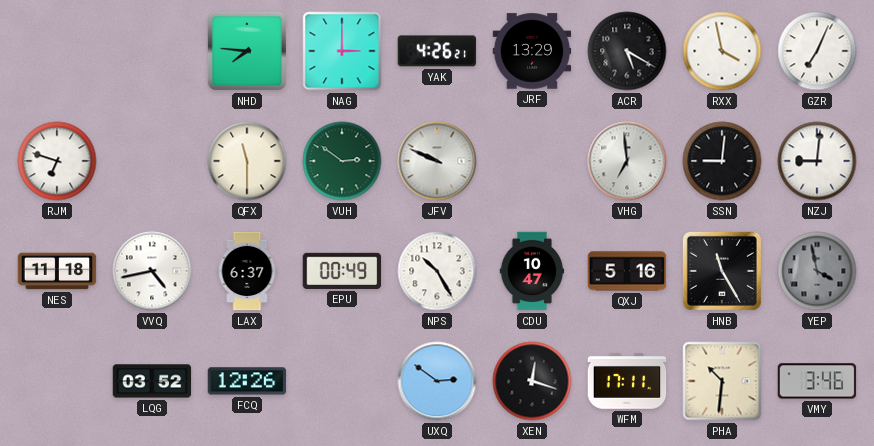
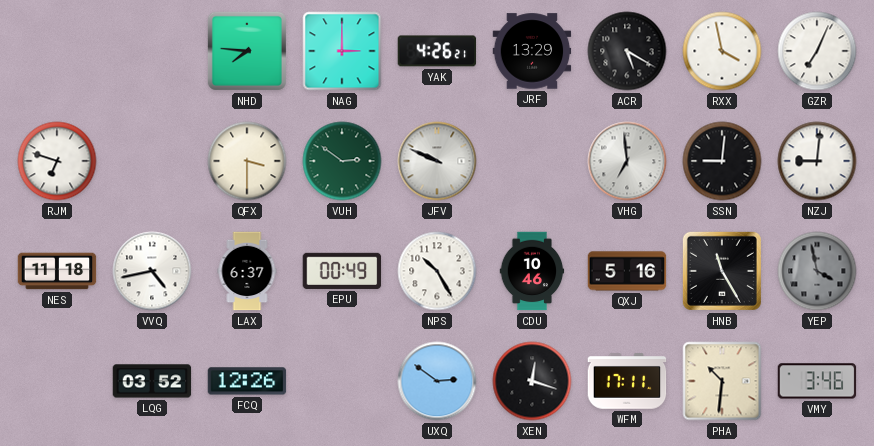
QFX: 11:30 -> 3:30 (247, 161)
CDU: 10:47 -> 10:46 (532, 271)
